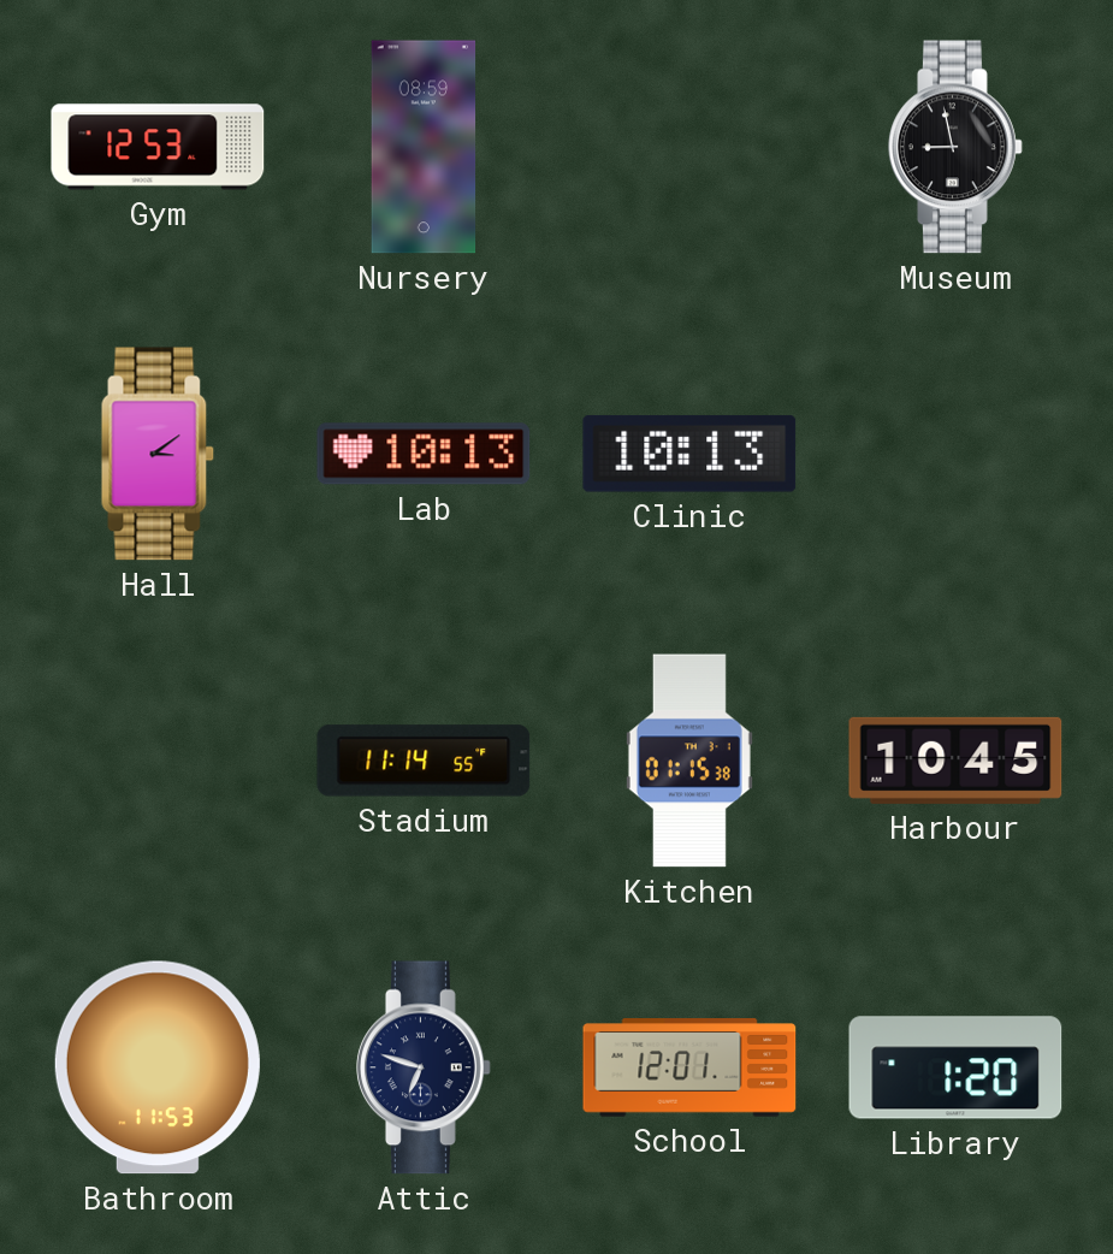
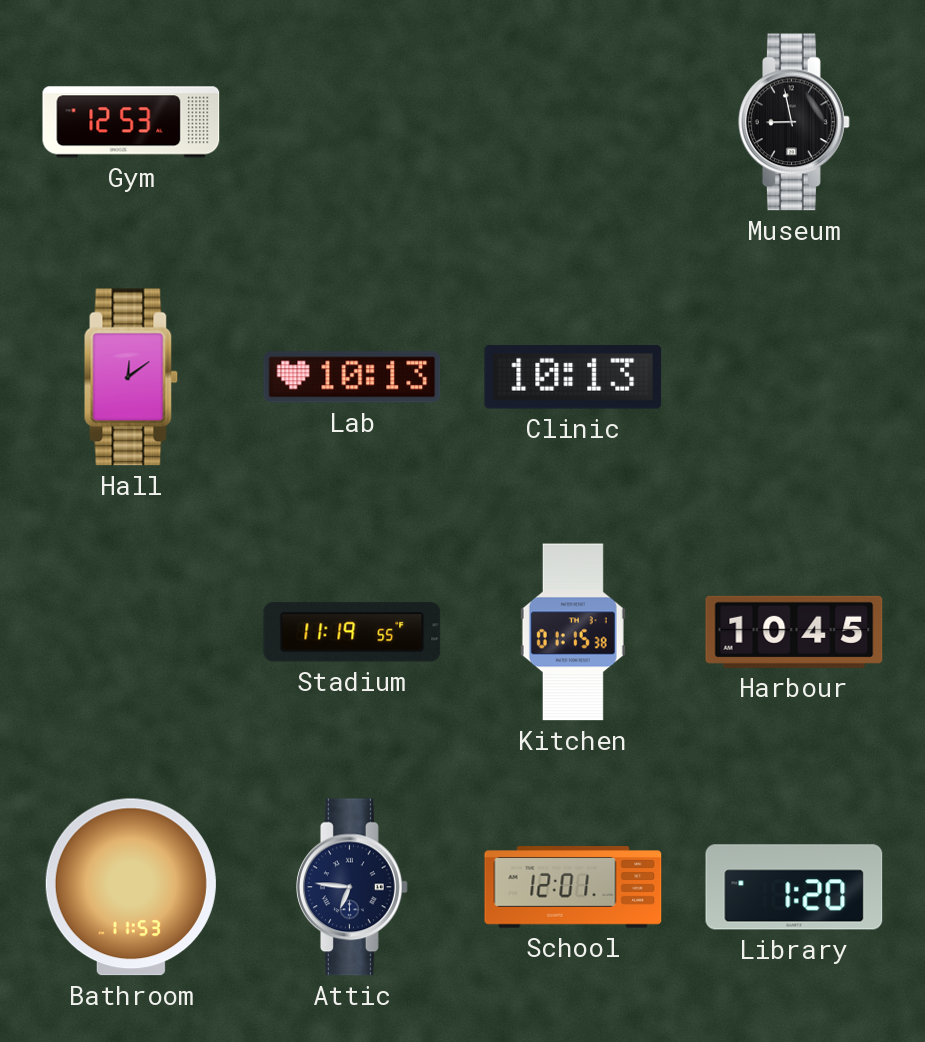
Nursery: 08:59 -> none (424, 147)
Hall: 3:09 -> 12:09 (131, 377)
Stadium: 11:14 -> 11:19 (352, 632)
Attic: 6:48 -> 6:46 (353, 887)
